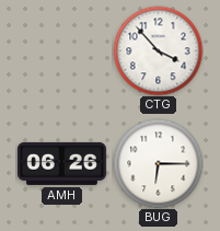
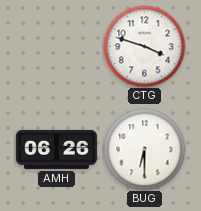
CTG: 3:53 -> 3:48 (144, 46)
BUG: 6:15 -> 6:30 (144, 149)
